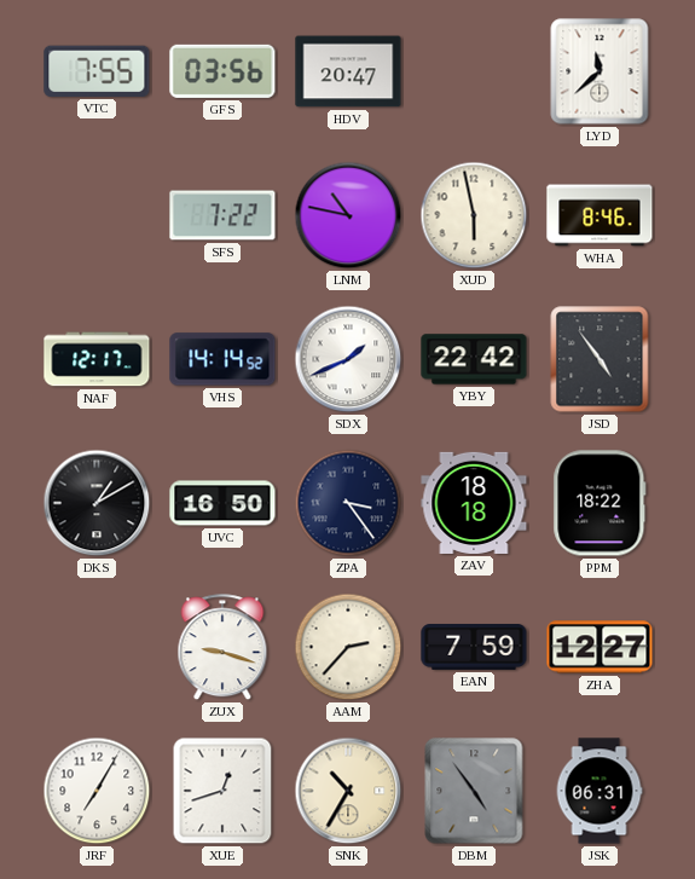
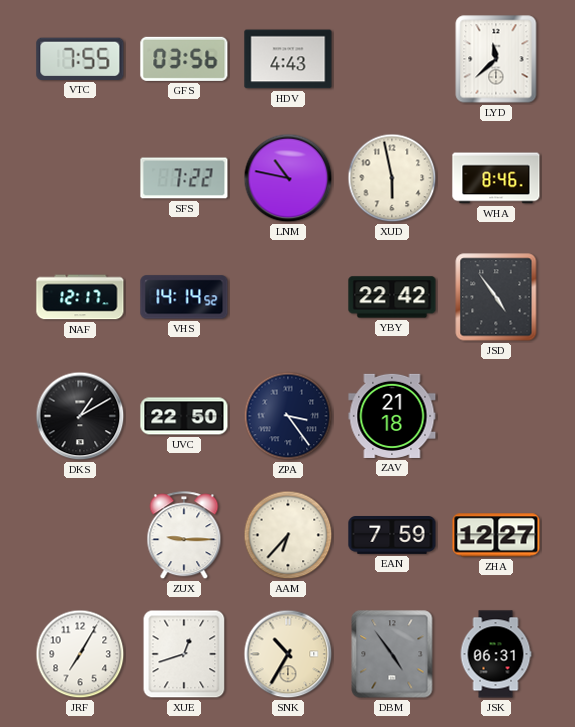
HDV: 20:47 -> 4:43 (288, 59)
SDX: 1:41 -> none (348, 359)
UVC: 16:50 -> 22:50 (184, 416)
ZAV: 18:18 -> 21:18 (392, 416)
PPM: 18:22 -> none (600, 503)
ZUX: 9:18 -> 9:15 (184, 536)
AAM: 2:37 -> 6:37 (288, 535)
